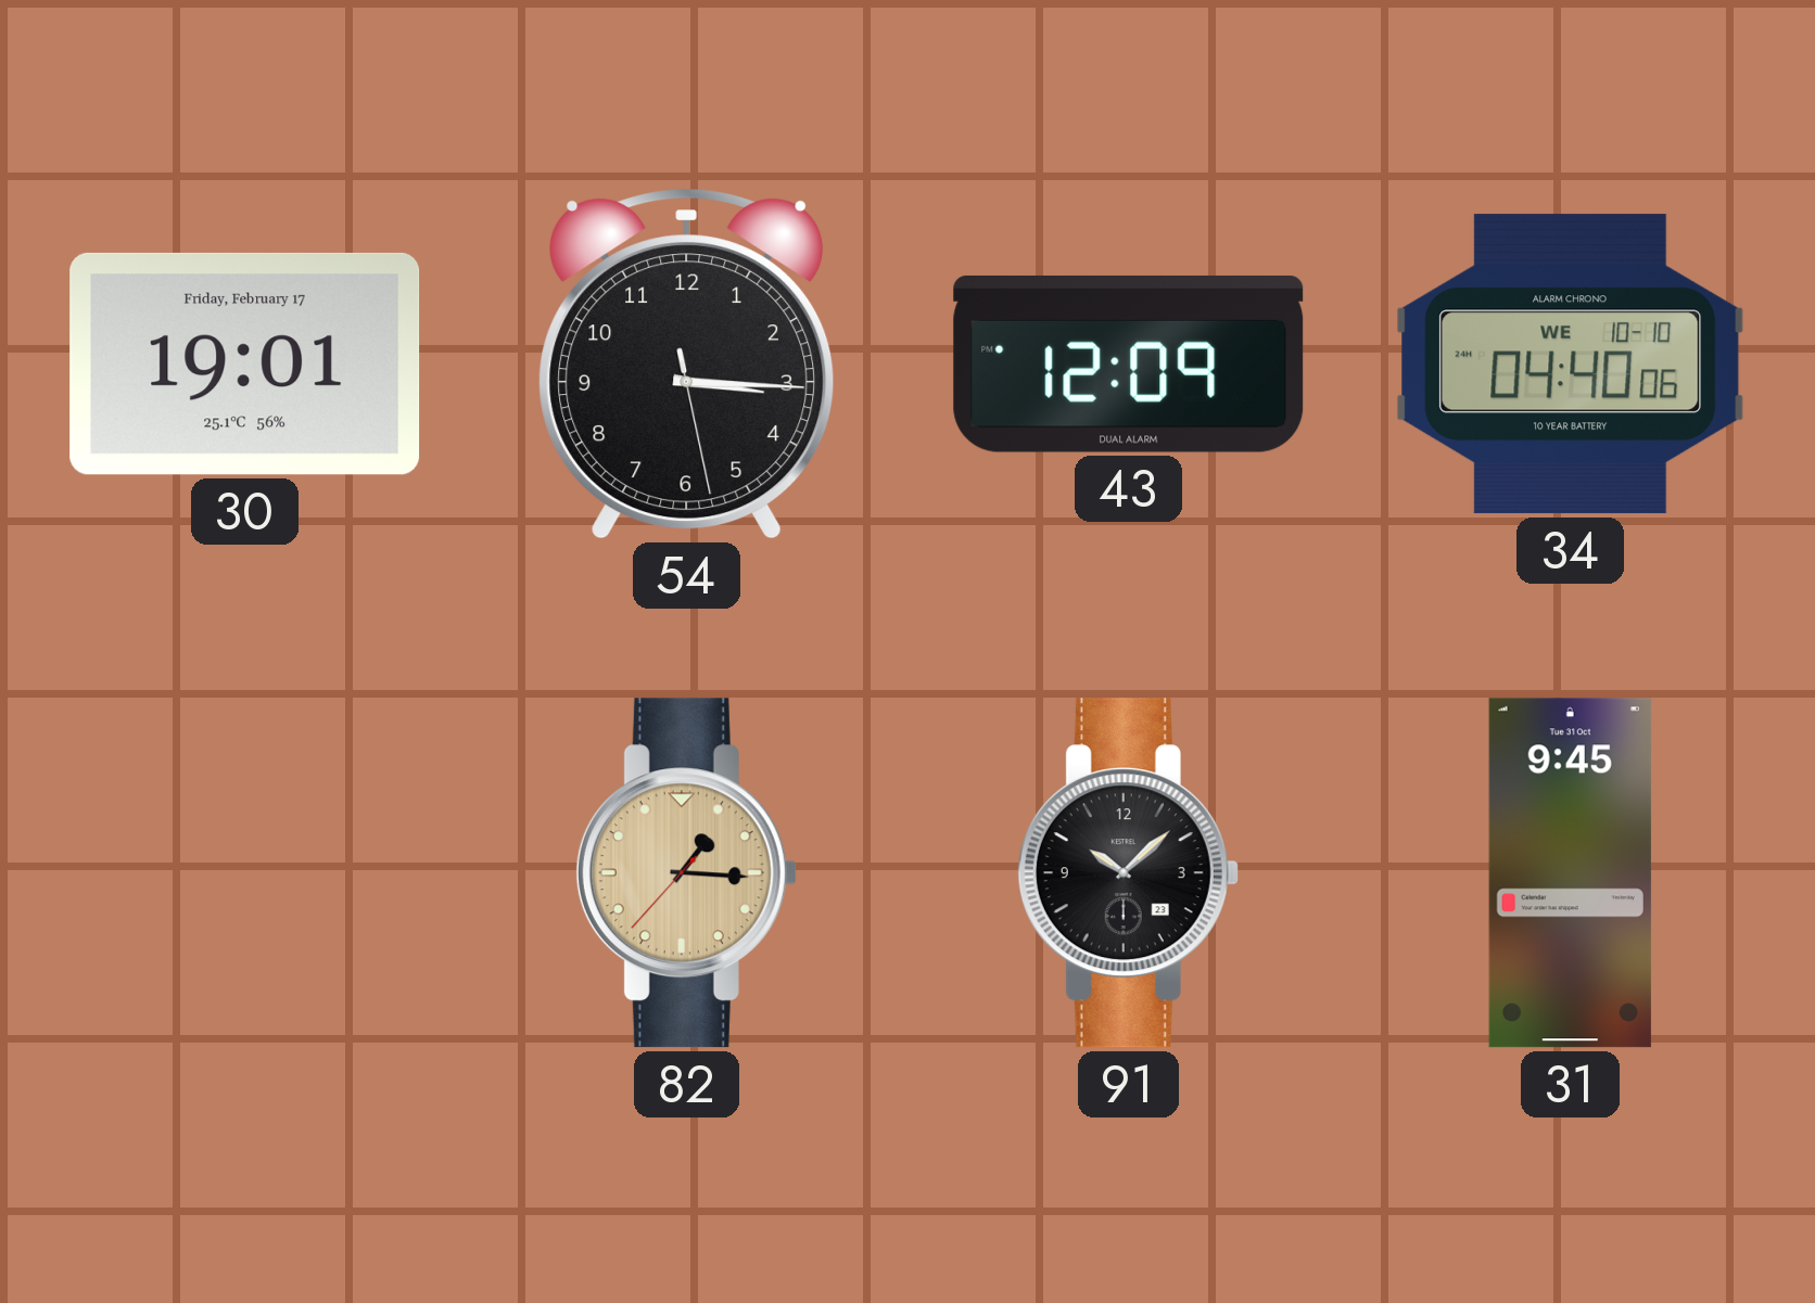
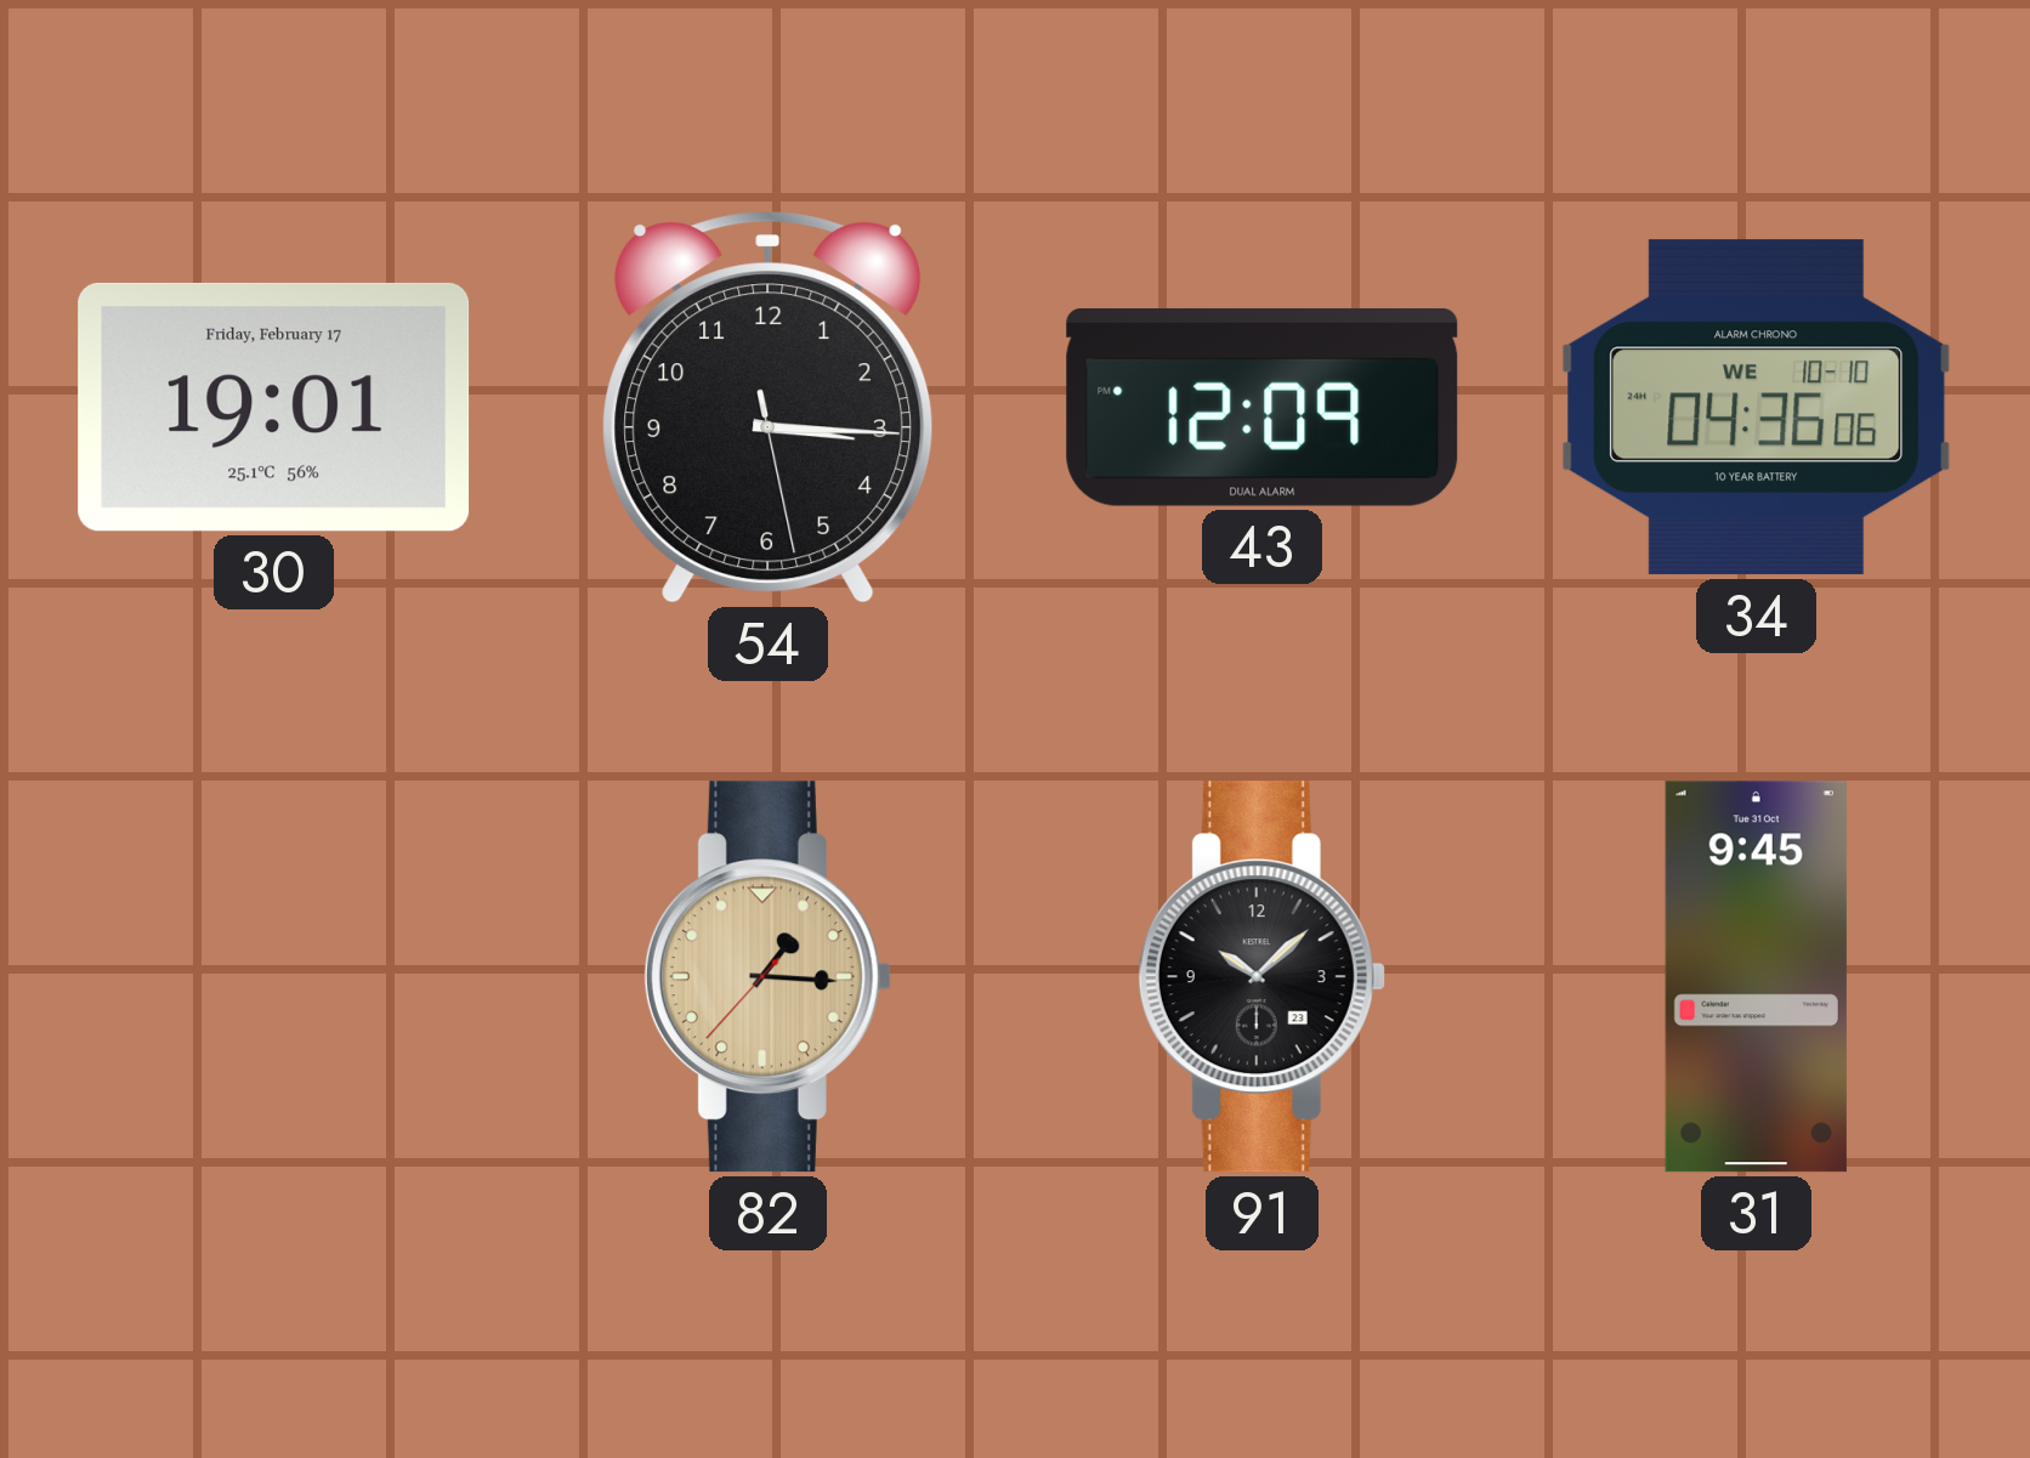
34: 04:40 -> 04:36 (1757, 408)
